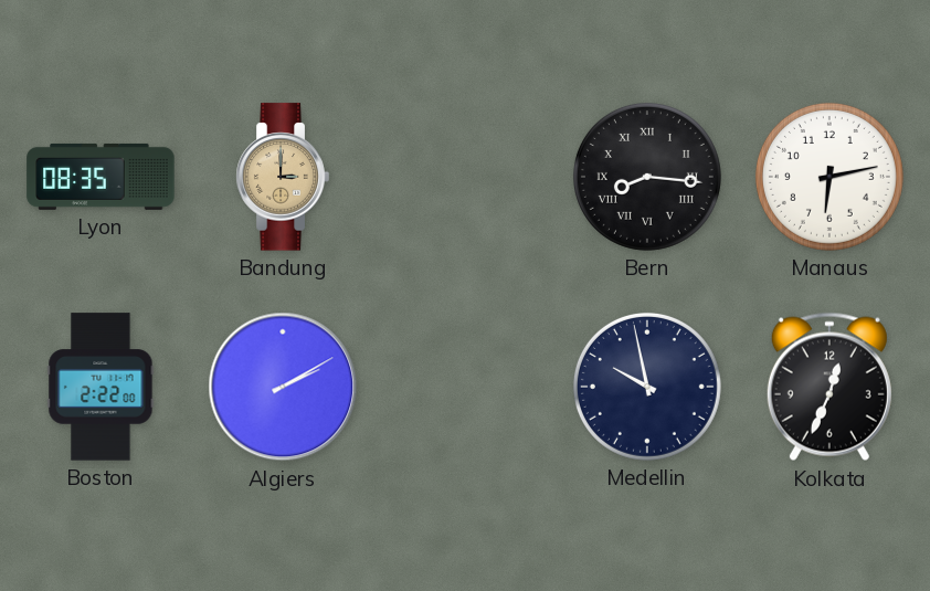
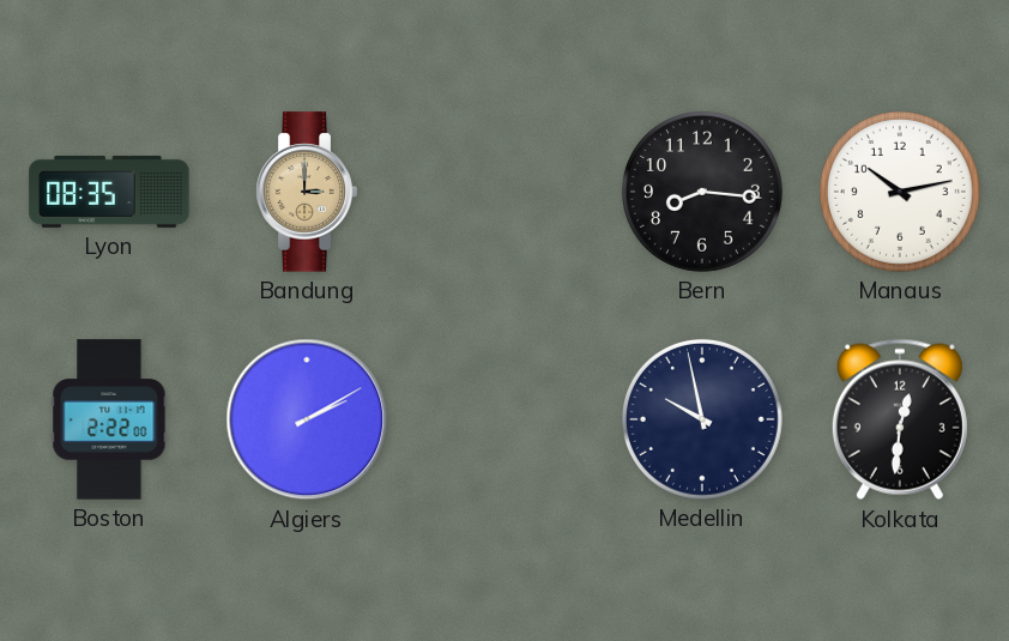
Bern numerals: Roman -> Arabic (702, 192)
Manaus: 6:13 -> 10:13 (900, 192)
Kolkata: 12:34 -> 12:31 (900, 419)
